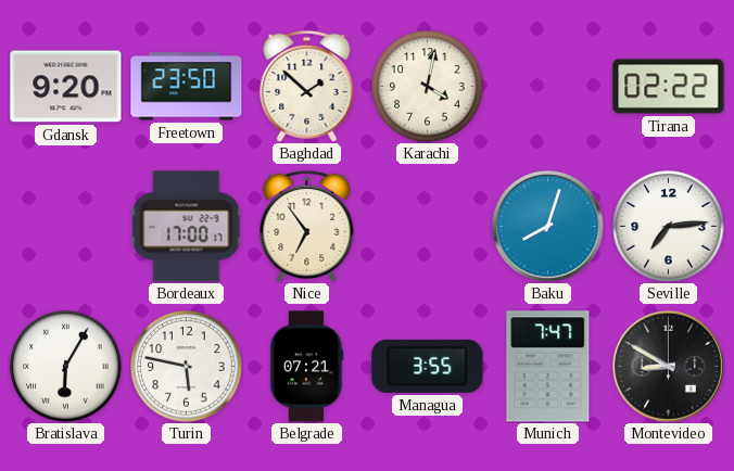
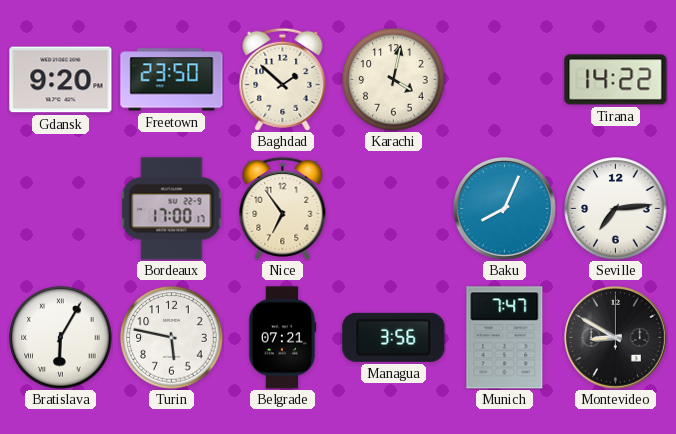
Tirana: 02:22 -> 14:22 (616, 80)
Baku: 8:03 -> 8:04 (505, 209)
Managua: 3:55 -> 3:56 (394, 337)
